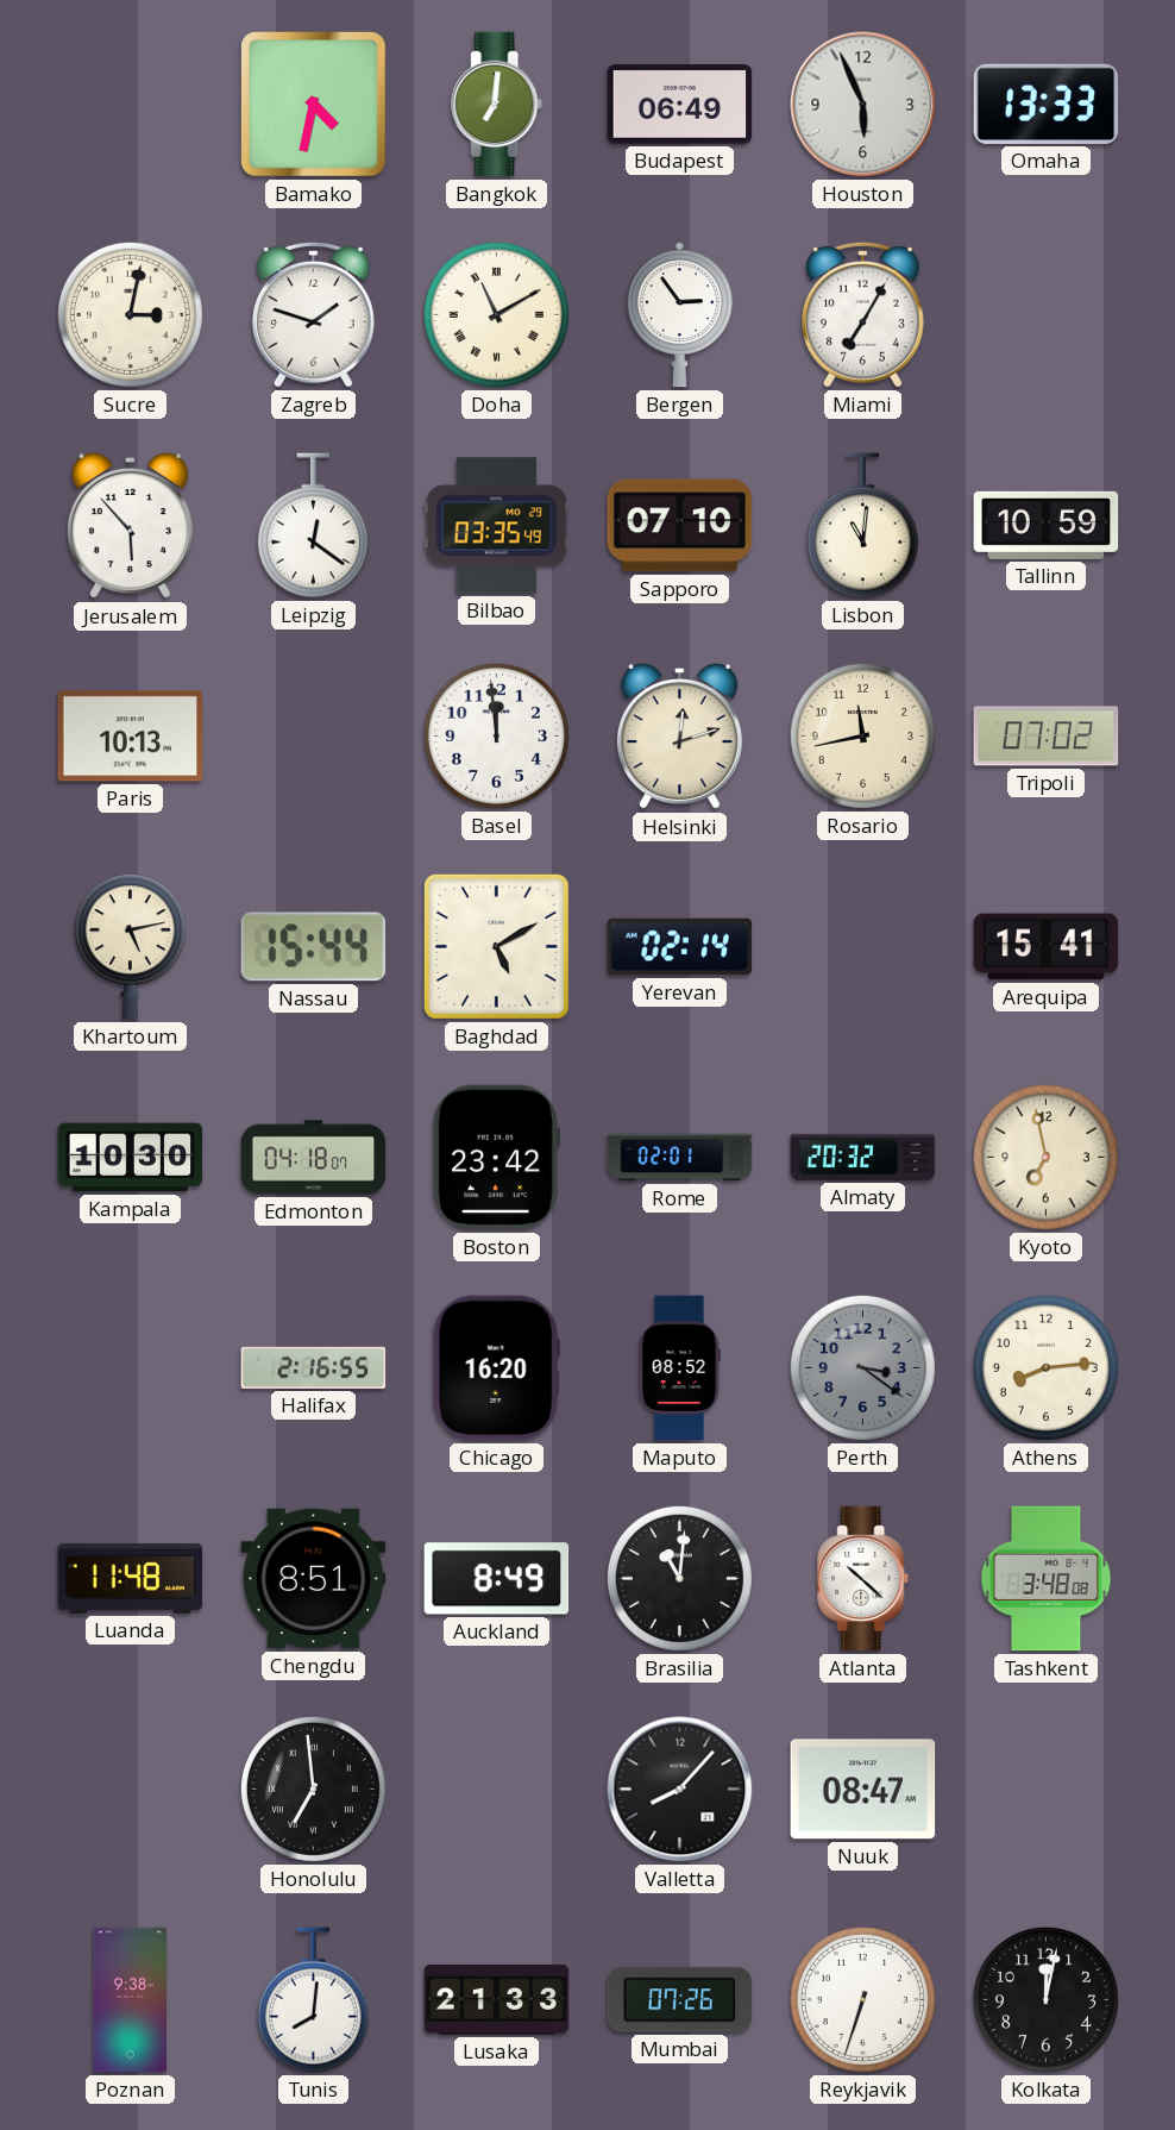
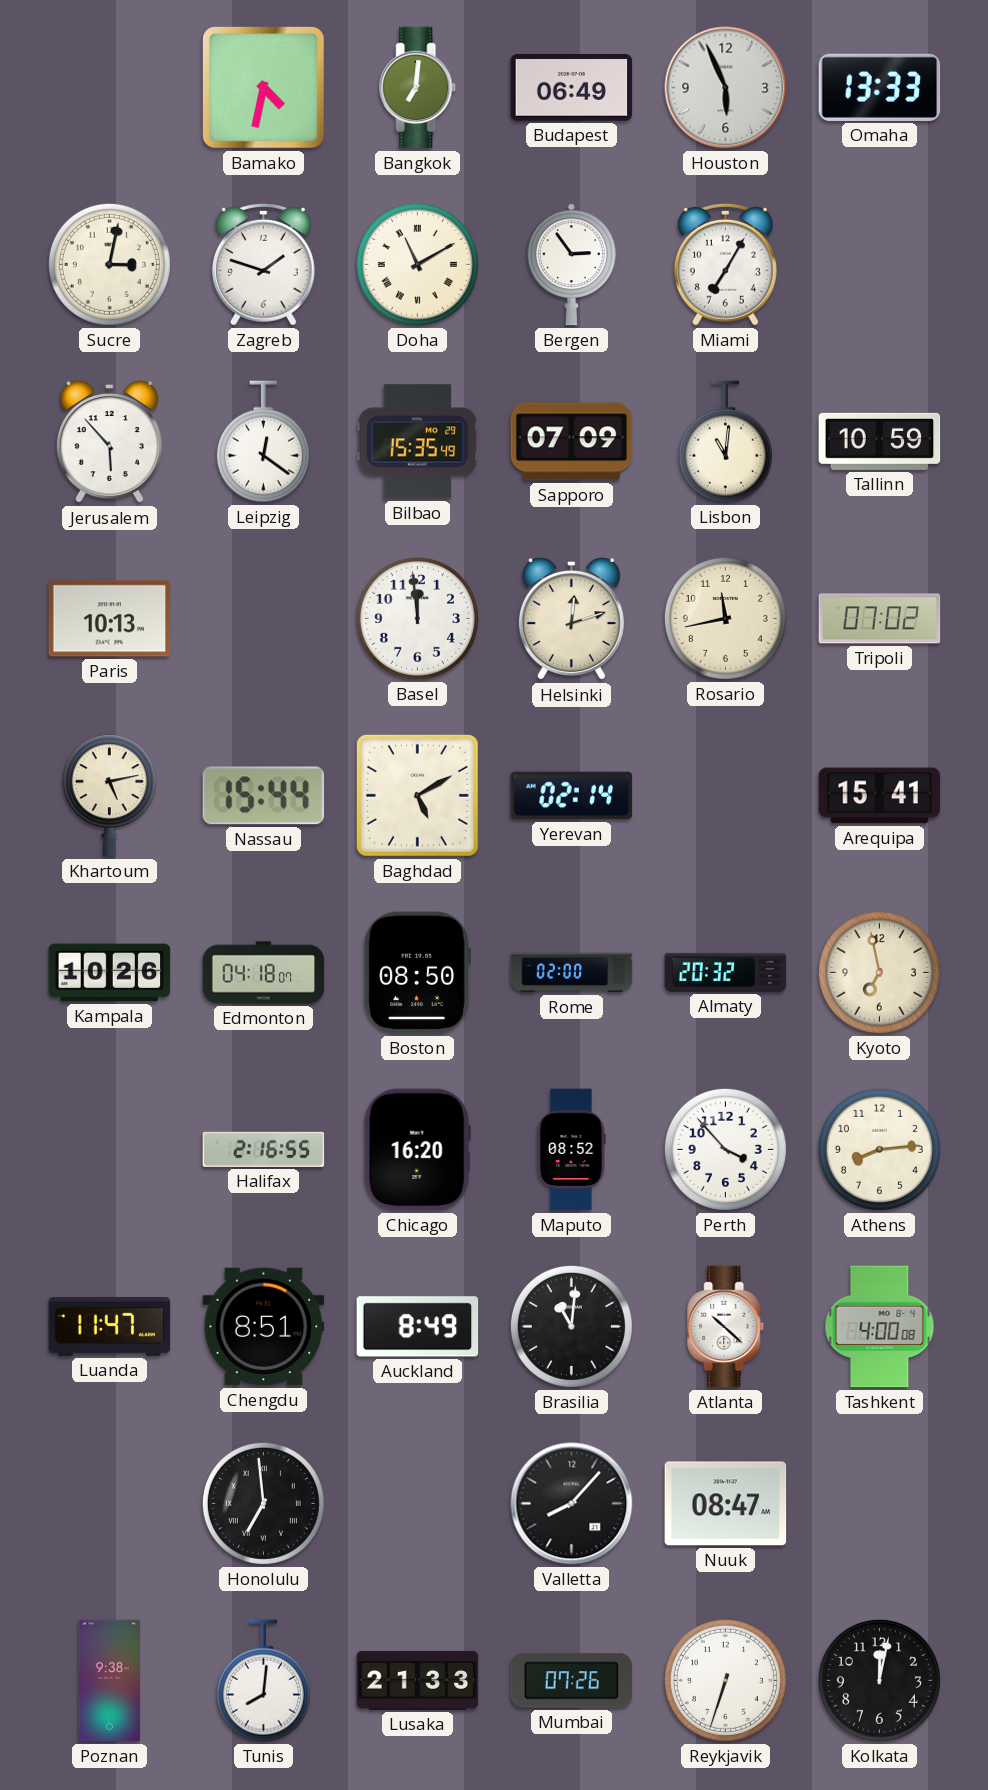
Bilbao: 03:35 -> 15:35 (418, 442)
Sapporo: 07:10 -> 07:09 (572, 442)
Kampala: 10:30 -> 10:26 (110, 973)
Boston: 23:42 -> 08:50 (417, 973)
Rome: 02:01 -> 02:00 (572, 973)
Perth: 3:21 -> 3:53 (725, 1149)
Perth dial: grey -> white (725, 1149)
Luanda: 11:48 -> 11:47 (110, 1326)
Tashkent: 3:48 -> 4:00 (880, 1327)
